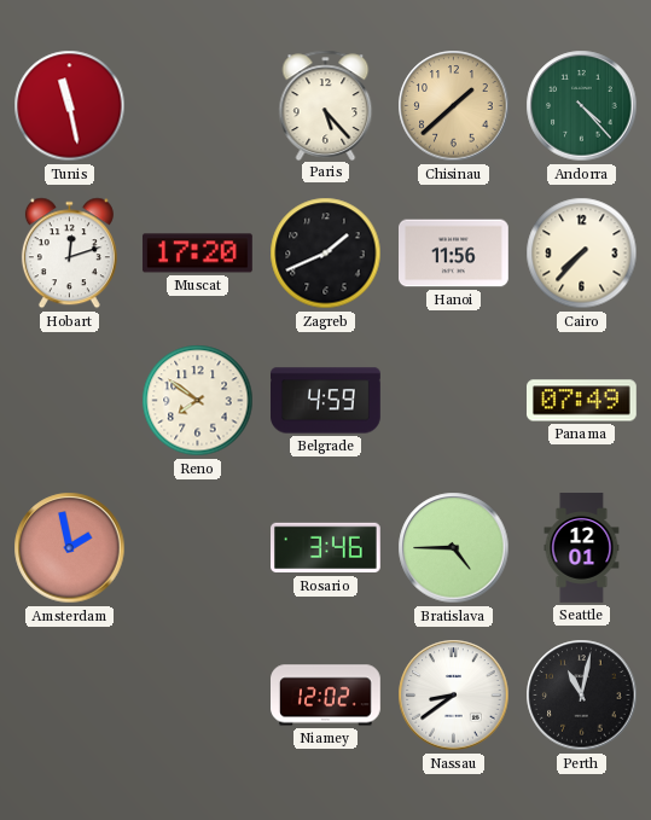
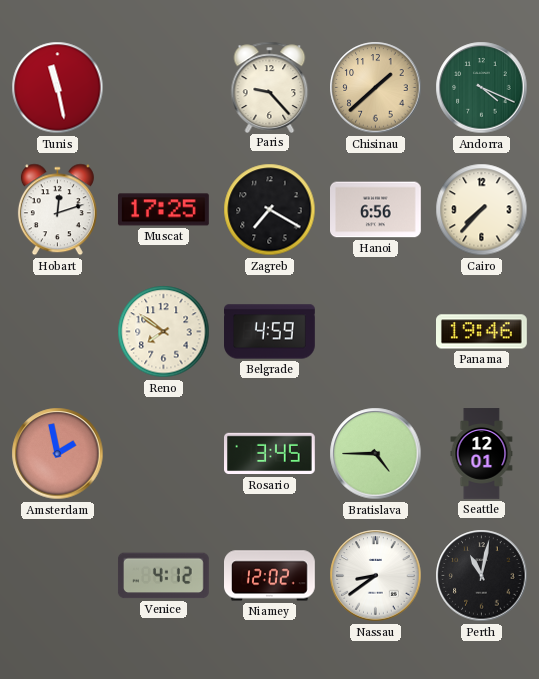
Paris: 5:23 -> 9:23 (270, 87)
Andorra: 4:23 -> 4:19 (482, 88)
Muscat: 17:20 -> 17:25 (164, 210)
Zagreb: 1:41 -> 7:20 (270, 210)
Hanoi: 11:56 -> 6:56 (376, 210)
Panama: 07:49 -> 19:46 (482, 332)
Rosario: 3:46 -> 3:45 (270, 454)
Venice: none -> 4:12 (163, 576)
